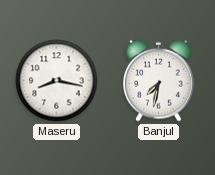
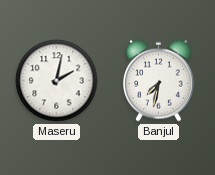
Maseru: 8:17 -> 2:02 (57, 81)
